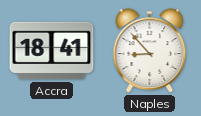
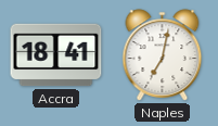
Naples: 8:53 -> 7:02 (163, 55)
